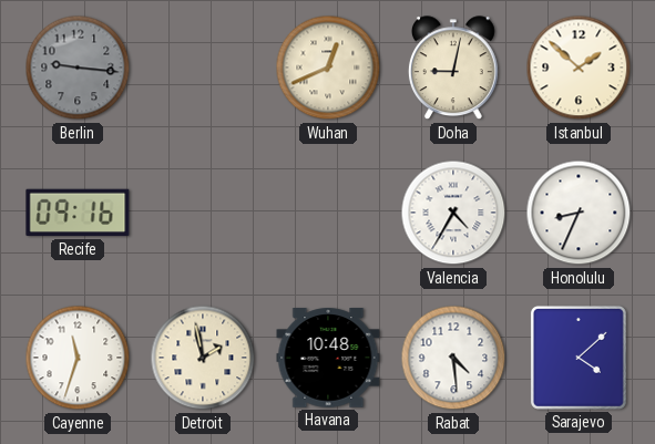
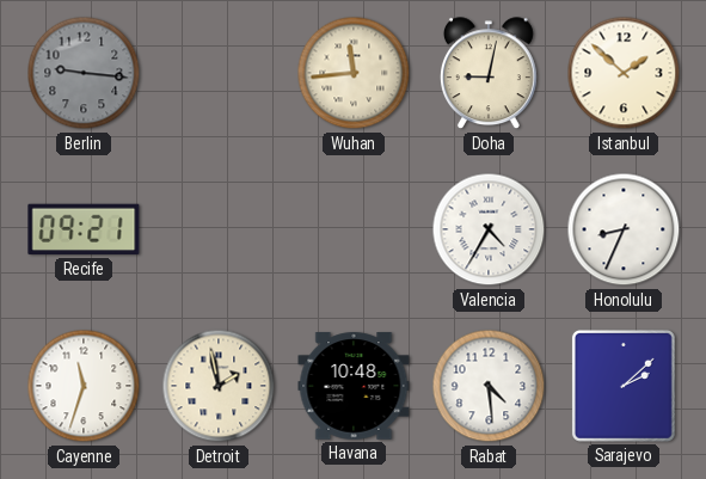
Wuhan: 12:41 -> 11:44 (354, 73)
Recife: 09:16 -> 09:21 (84, 229)
Sarajevo: 4:08 -> 2:08 (624, 386)
